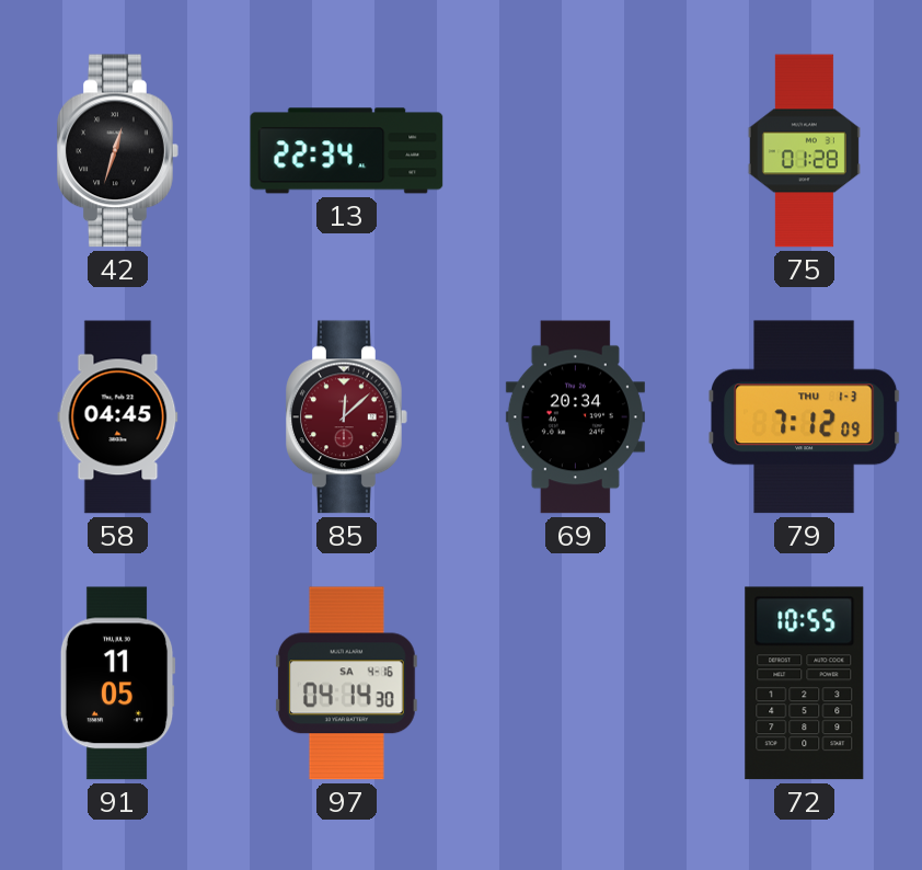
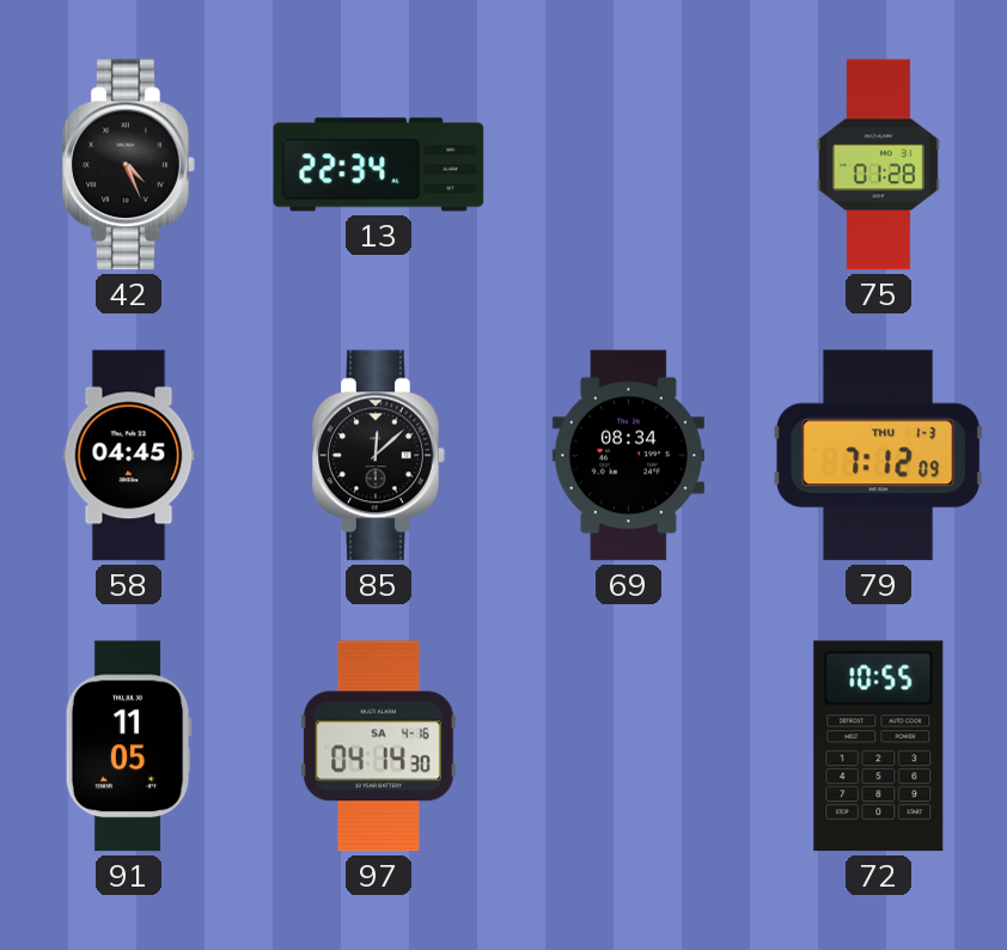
42: 12:33 -> 4:26 (129, 165)
85 dial: burgundy -> black (379, 456)
69: 20:34 -> 08:34 (628, 456)
